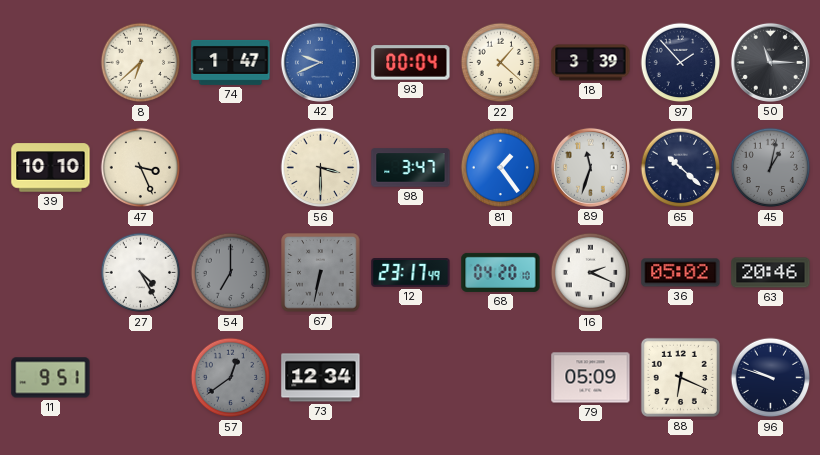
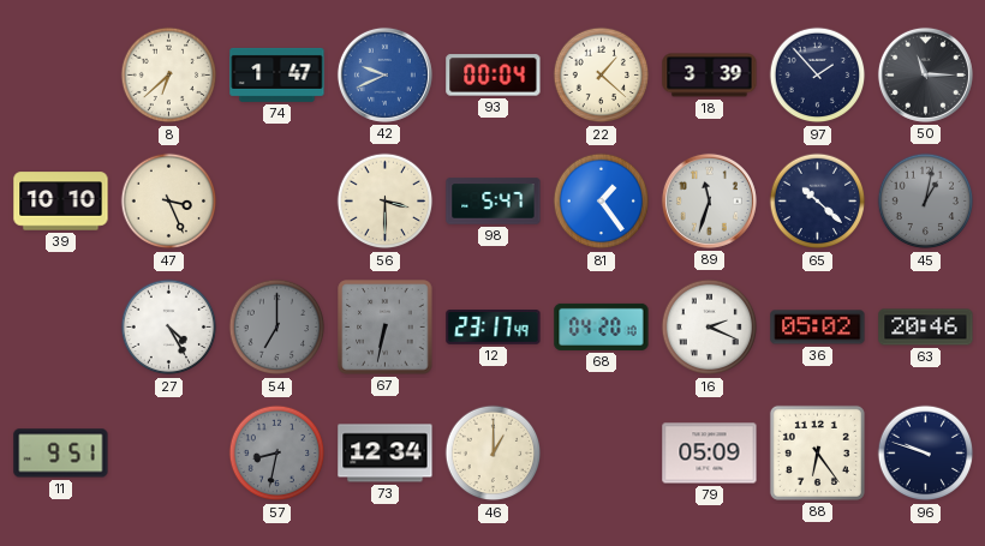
98: 3:47 -> 5:47 (494, 202)
57: 12:39 -> 8:32 (277, 454)
46: none -> 1:00 (494, 454)
88: 6:19 -> 6:24 (817, 452)
